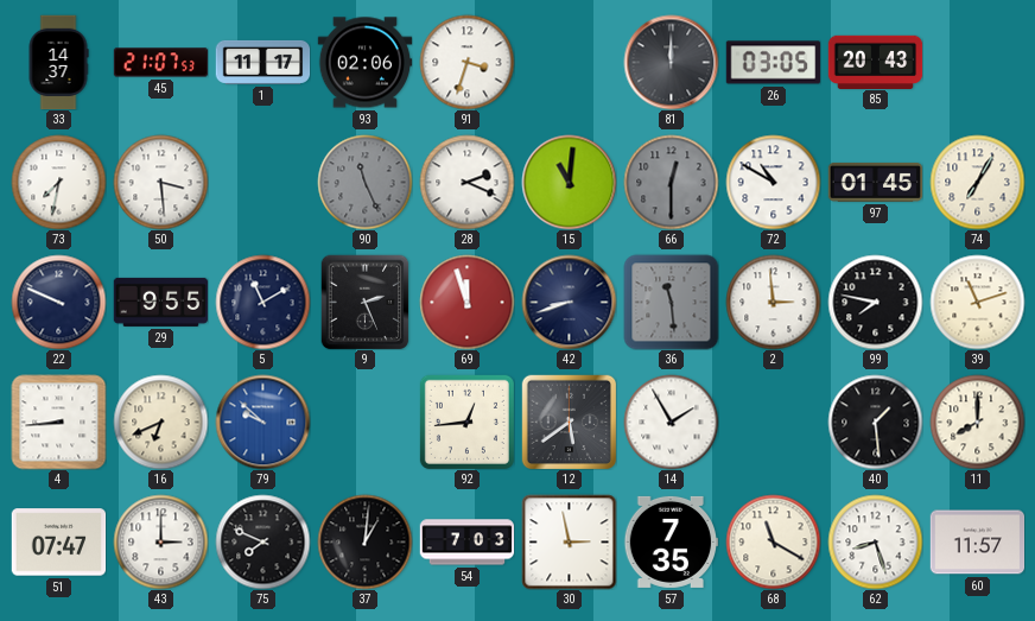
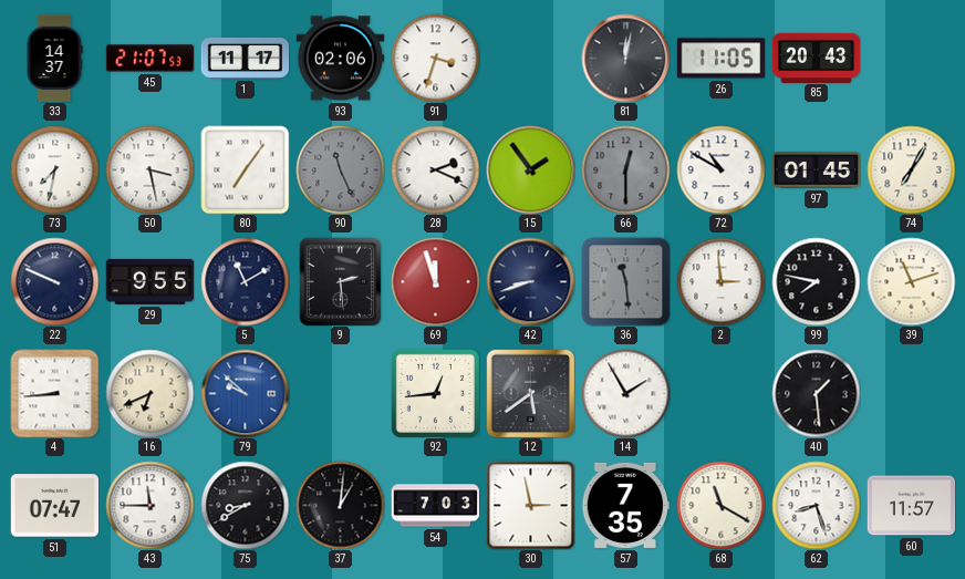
81: 12:00 -> 12:02 (625, 58)
26: 03:05 -> 11:05 (720, 59)
50: 3:29 -> 3:28 (149, 169)
80: none -> 7:06 (245, 169)
15: 11:01 -> 1:54 (530, 169)
9: 2:26 -> 2:29 (341, 281)
11: 8:00 -> none (977, 422)
43: 3:00 -> 11:45 (149, 505)
75: 7:49 -> 8:40 (245, 505)
